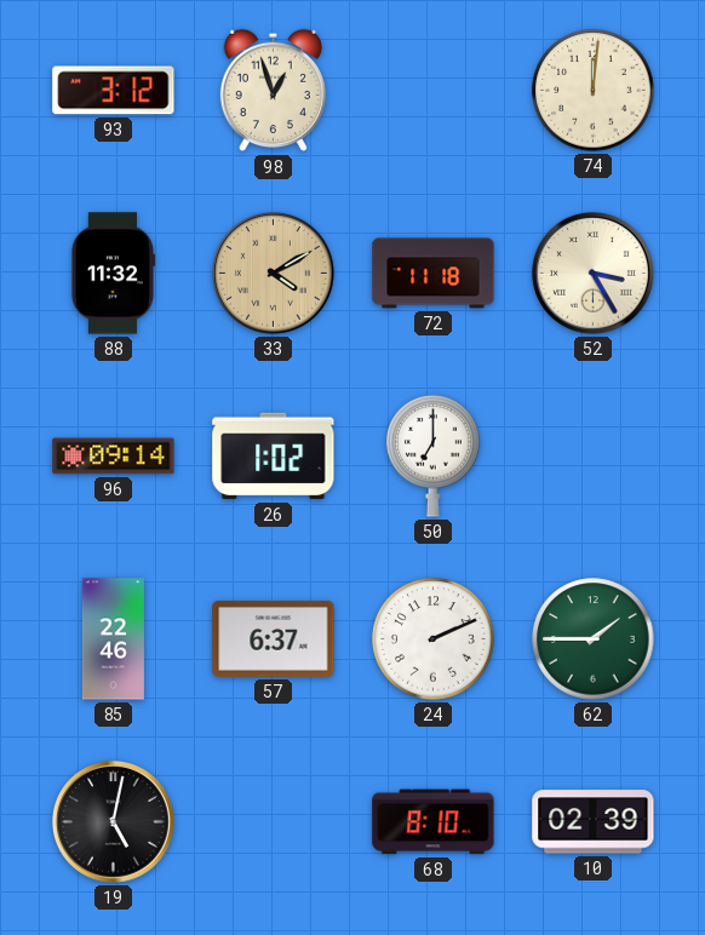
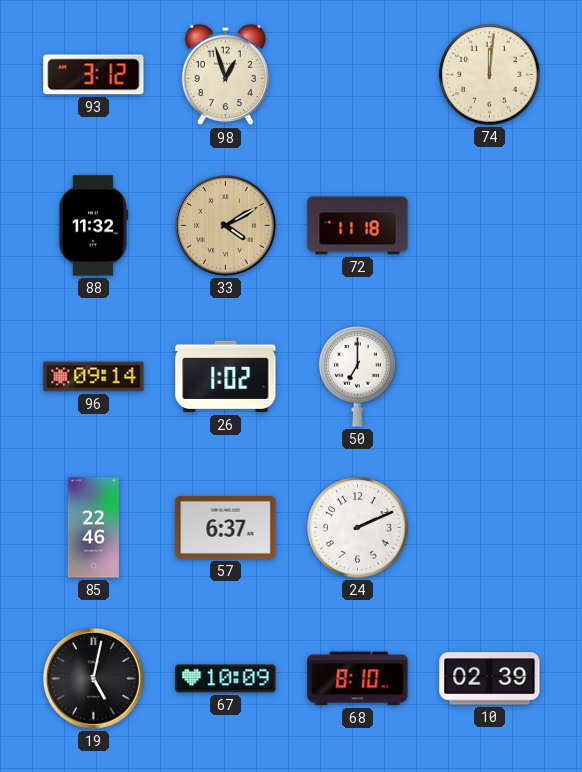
52: 3:25 -> none (594, 274)
62: 1:45 -> none (594, 639)
67: none -> 10:09 (226, 679)
